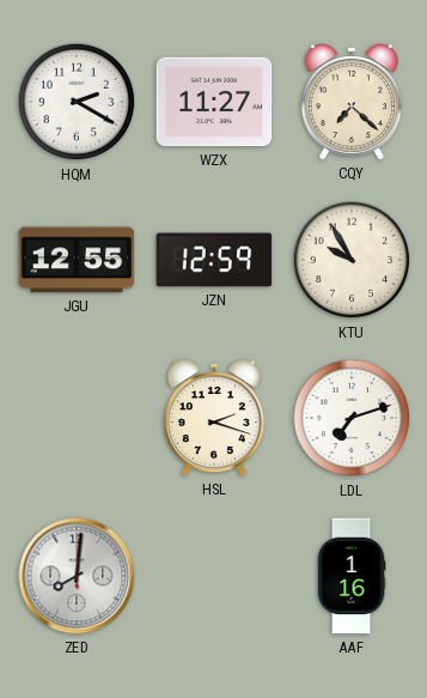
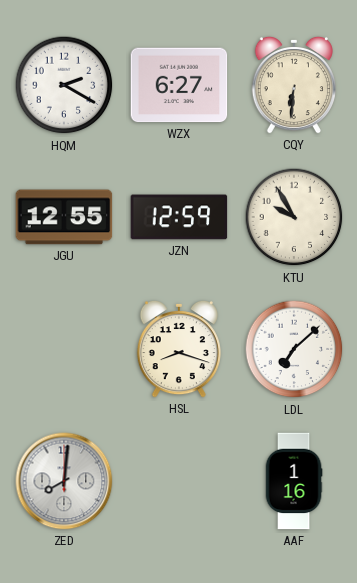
WZX: 11:27 -> 6:27 (179, 85)
CQY: 7:22 -> 6:31 (294, 85)
HSL: 2:18 -> 8:18 (179, 349)
LDL: 7:12 -> 7:08 (294, 349)
